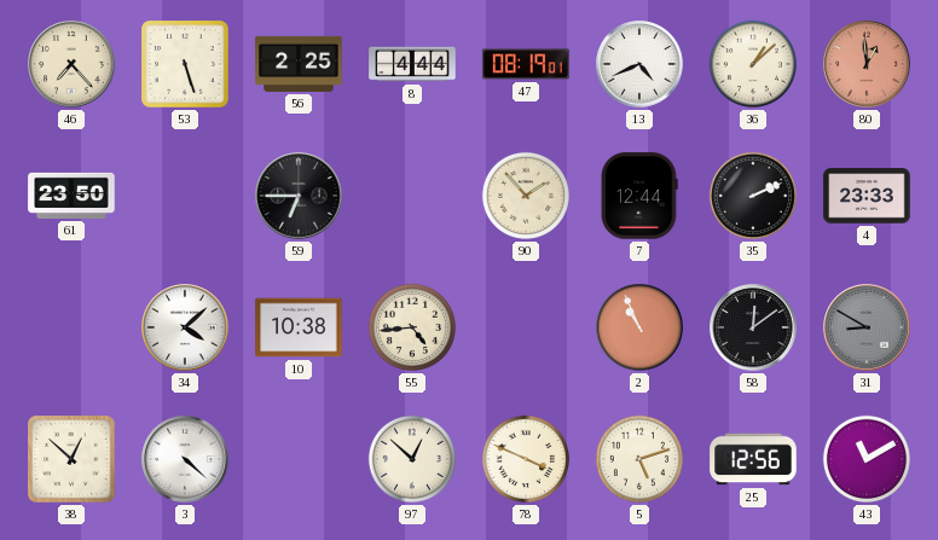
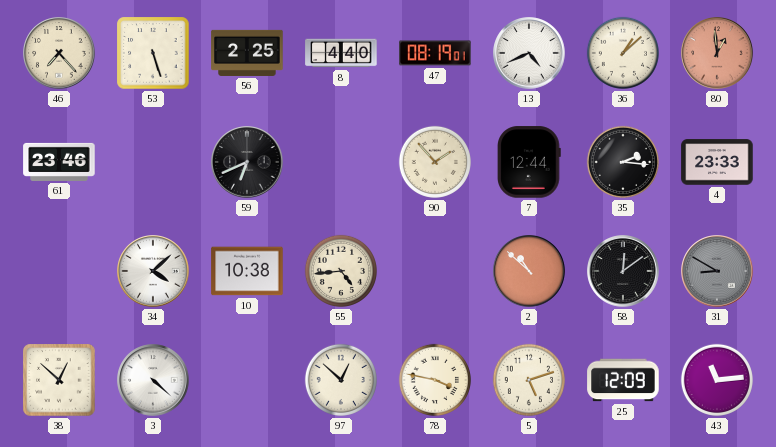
8: 4:44 -> 4:40 (341, 53)
61: 23:50 -> 23:46 (59, 162)
59: 6:45 -> 6:41 (247, 162)
35: 2:11 -> 2:16 (623, 162)
2: 10:56 -> 10:52 (529, 271)
78: 3:49 -> 3:47 (435, 380)
25: 12:56 -> 12:09 (623, 380)
43: 11:10 -> 11:14 (717, 380)
